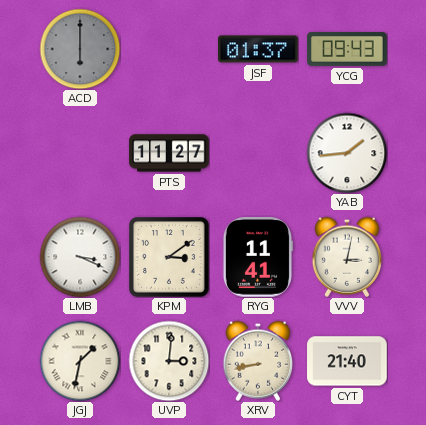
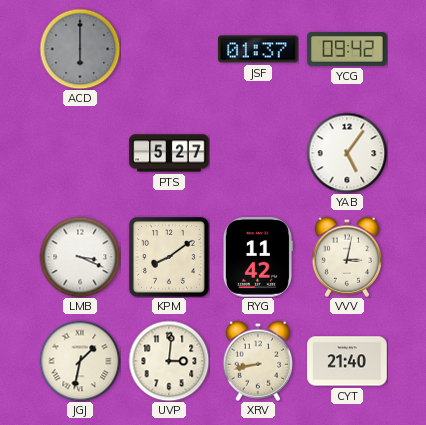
YCG: 09:43 -> 09:42 (347, 49)
PTS: 11:27 -> 5:27 (169, 153)
YAB: 1:44 -> 5:06 (347, 153)
KPM: 3:09 -> 8:09 (170, 258)
RYG: 11:41 -> 11:42 (257, 257)
